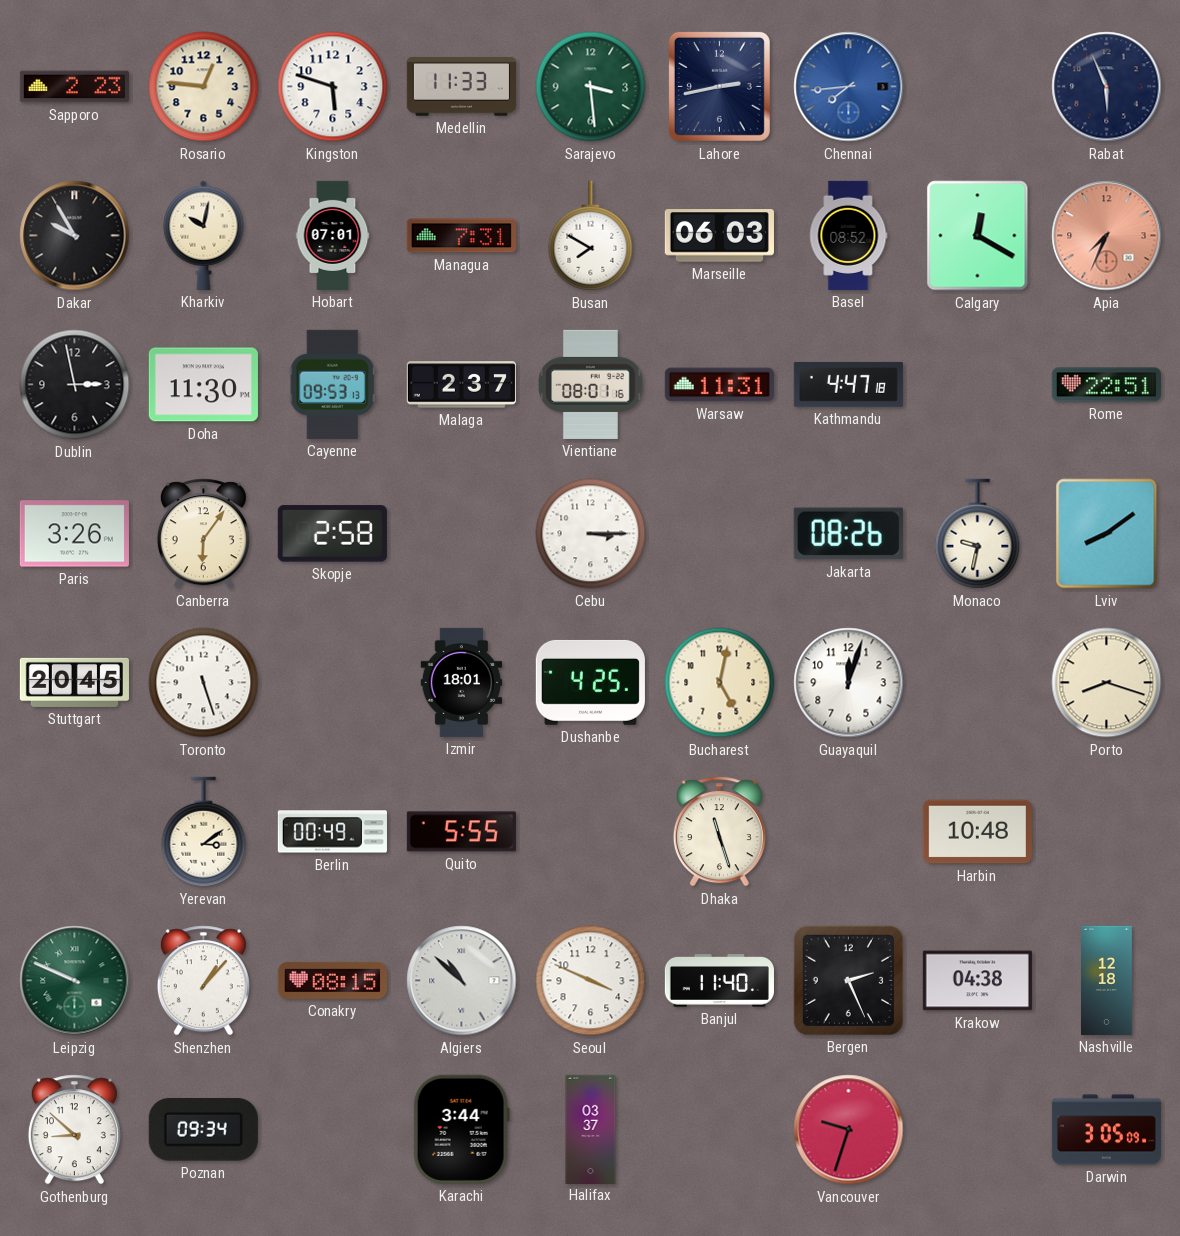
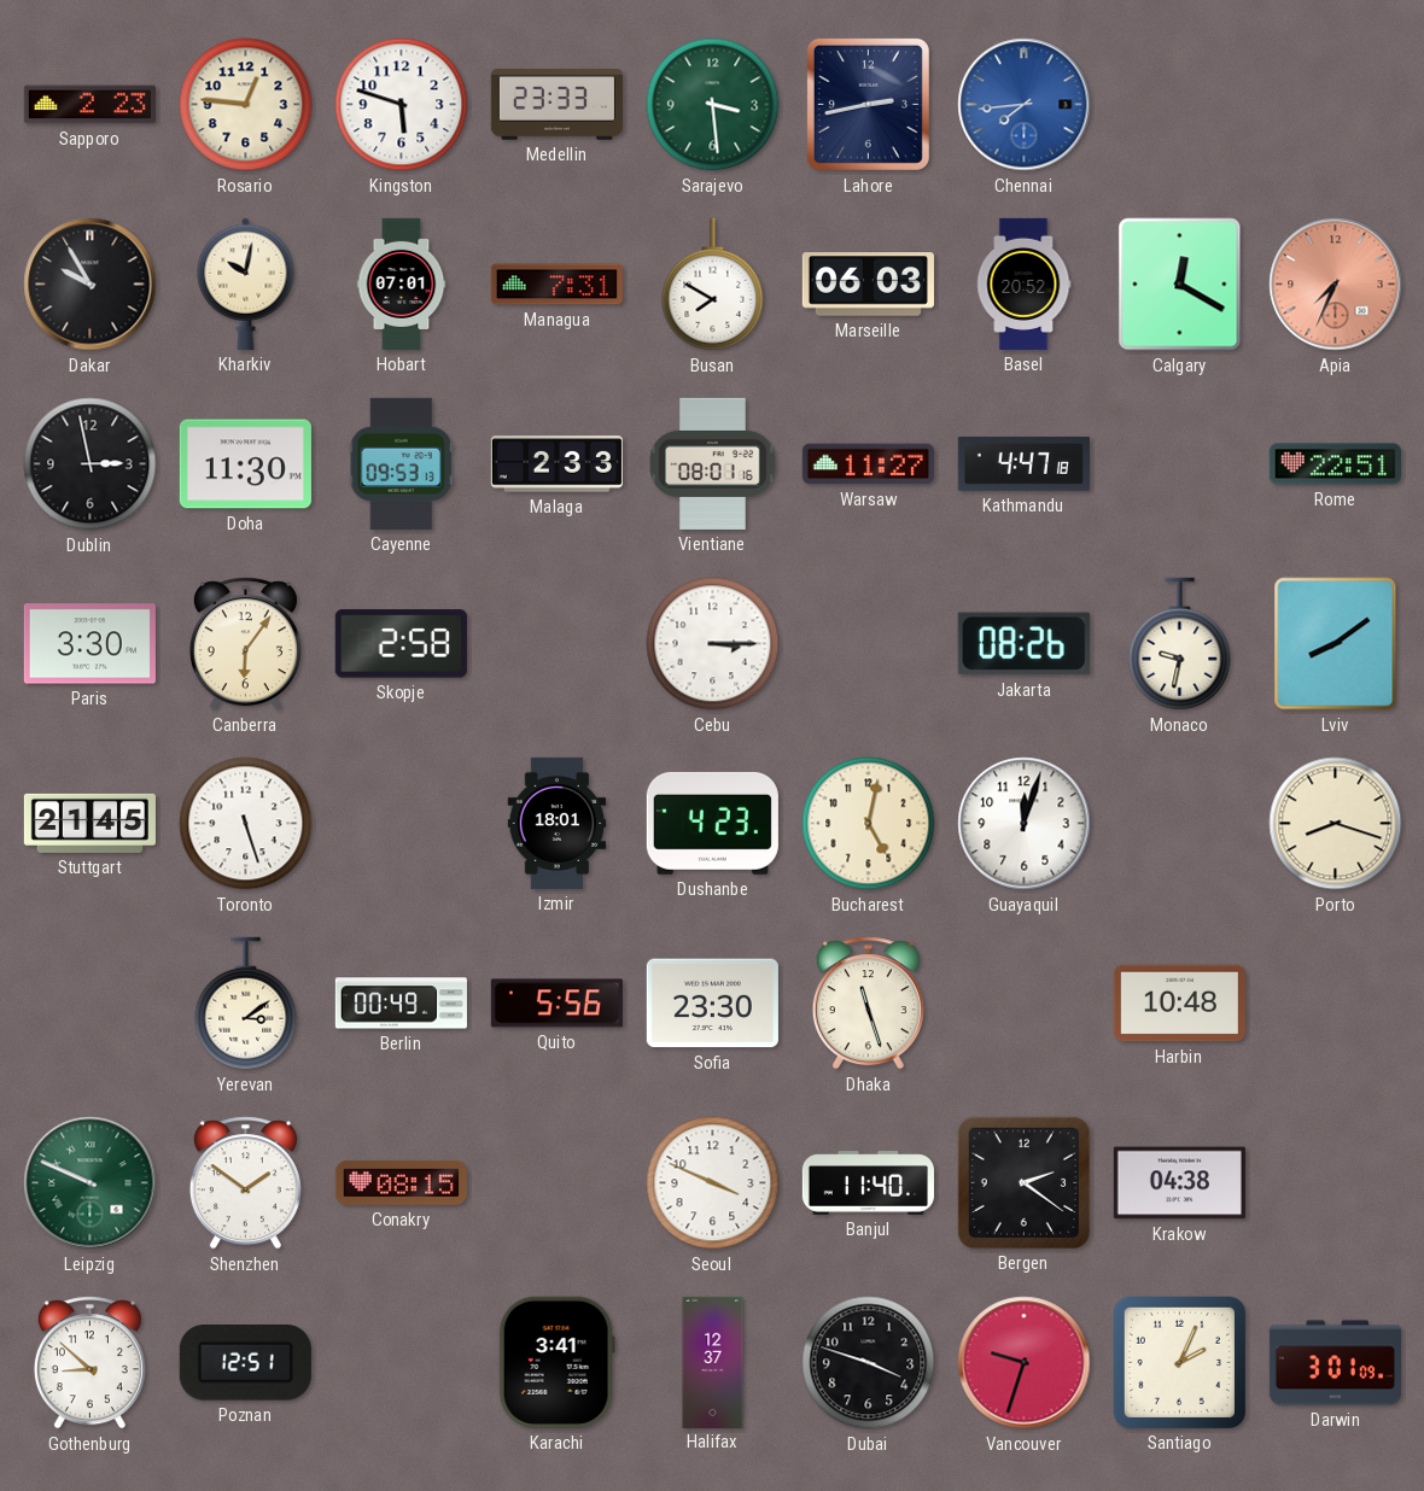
Medellin: 11:33 -> 23:33 (556, 105)
Rabat: 5:56 -> none (1107, 87)
Basel: 08:52 -> 20:52 (1023, 283)
Malaga: 2:37 -> 2:33 (556, 464)
Warsaw: 11:31 -> 11:27 (868, 464)
Paris: 3:26 -> 3:30 (89, 644)
Stuttgart: 20:45 -> 21:45 (89, 823)
Dushanbe: 4:25 -> 4:23 (712, 823)
Quito: 5:55 -> 5:56 (556, 1004)
Sofia: none -> 23:30 (712, 1004)
Shenzhen: 1:07 -> 1:51 (245, 1183)
Algiers: 10:52 -> none (462, 981)
Bergen: 2:26 -> 2:21 (1023, 1182)
Nashville: 12:18 -> none (1107, 980)
Poznan: 09:34 -> 12:51 (245, 1363)
Karachi: 3:44 -> 3:41 (556, 1362)
Halifax: 03:37 -> 12:37 (713, 1362)
Dubai: none -> 3:48 (869, 1363)
Santiago: none -> 2:04 (1179, 1362)
Darwin: 3:05 -> 3:01 (1335, 1363)
